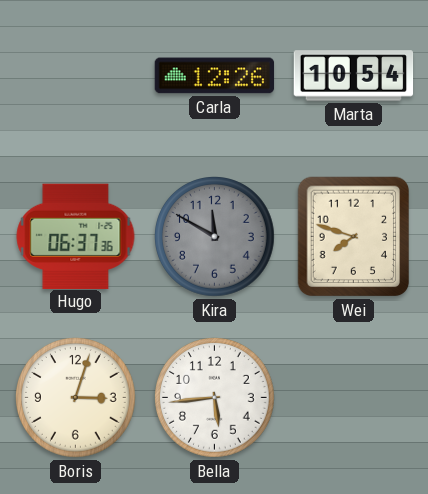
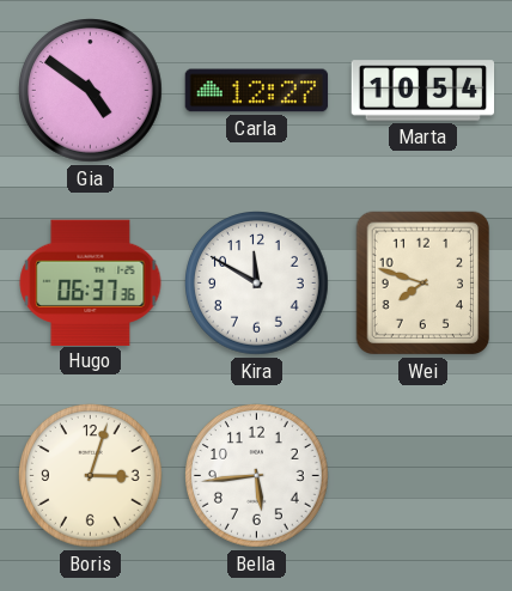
Gia: none -> 4:51 (91, 91)
Carla: 12:26 -> 12:27 (257, 91)
Kira dial: grey -> white (257, 284)
